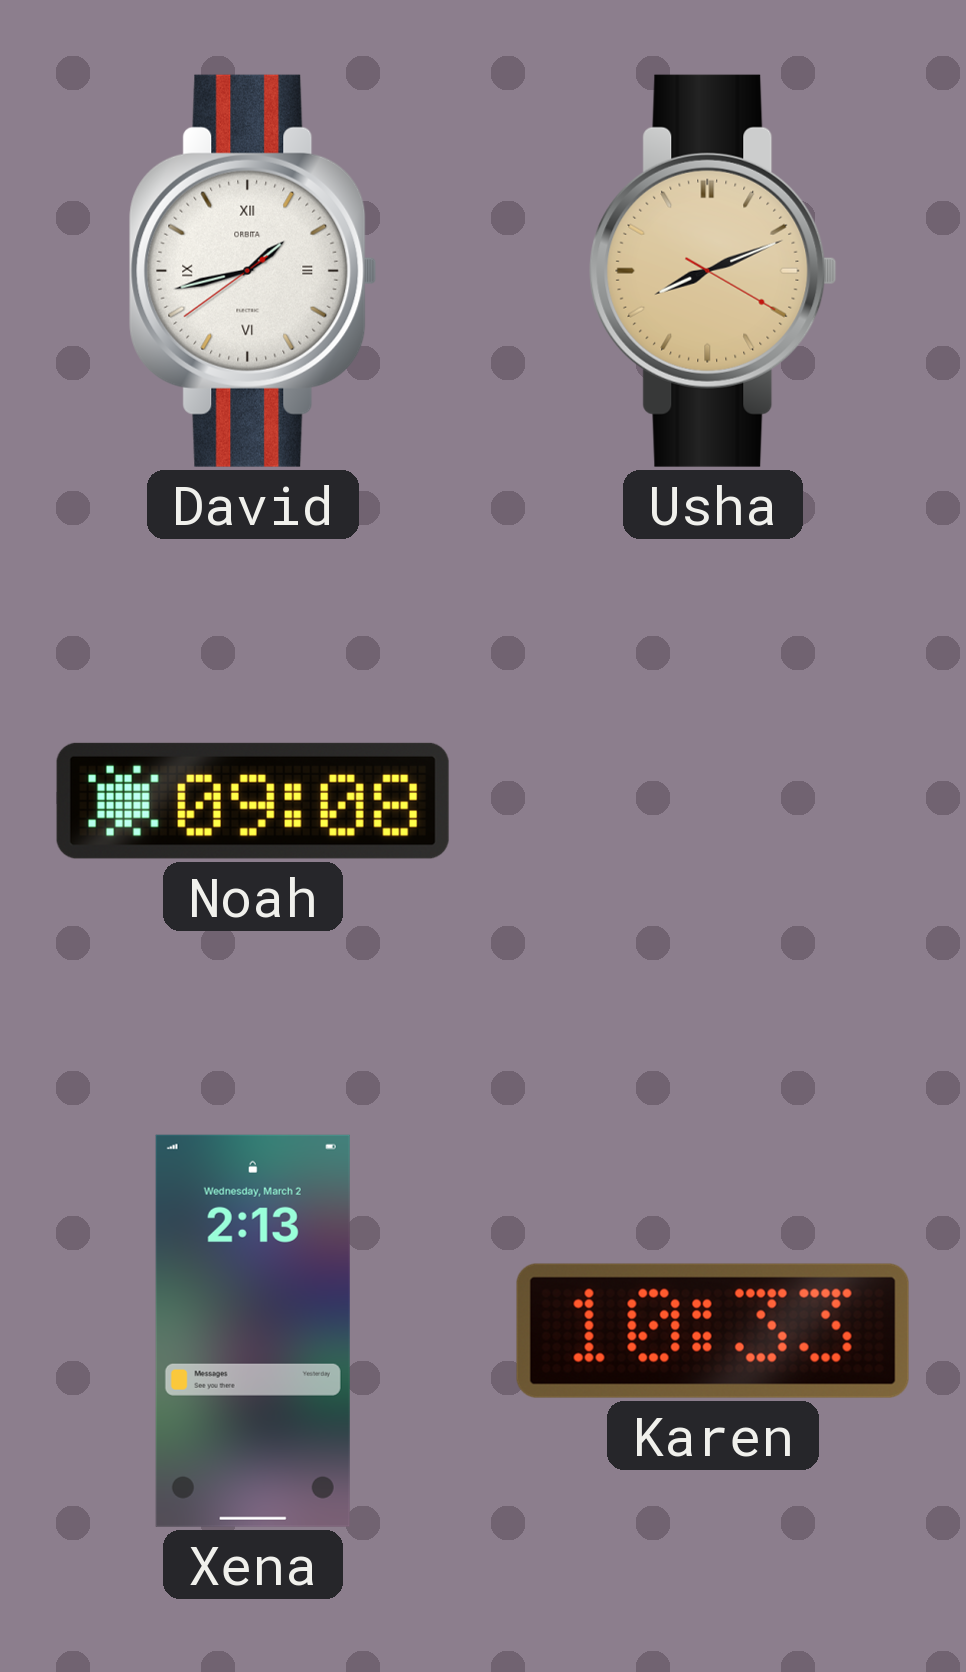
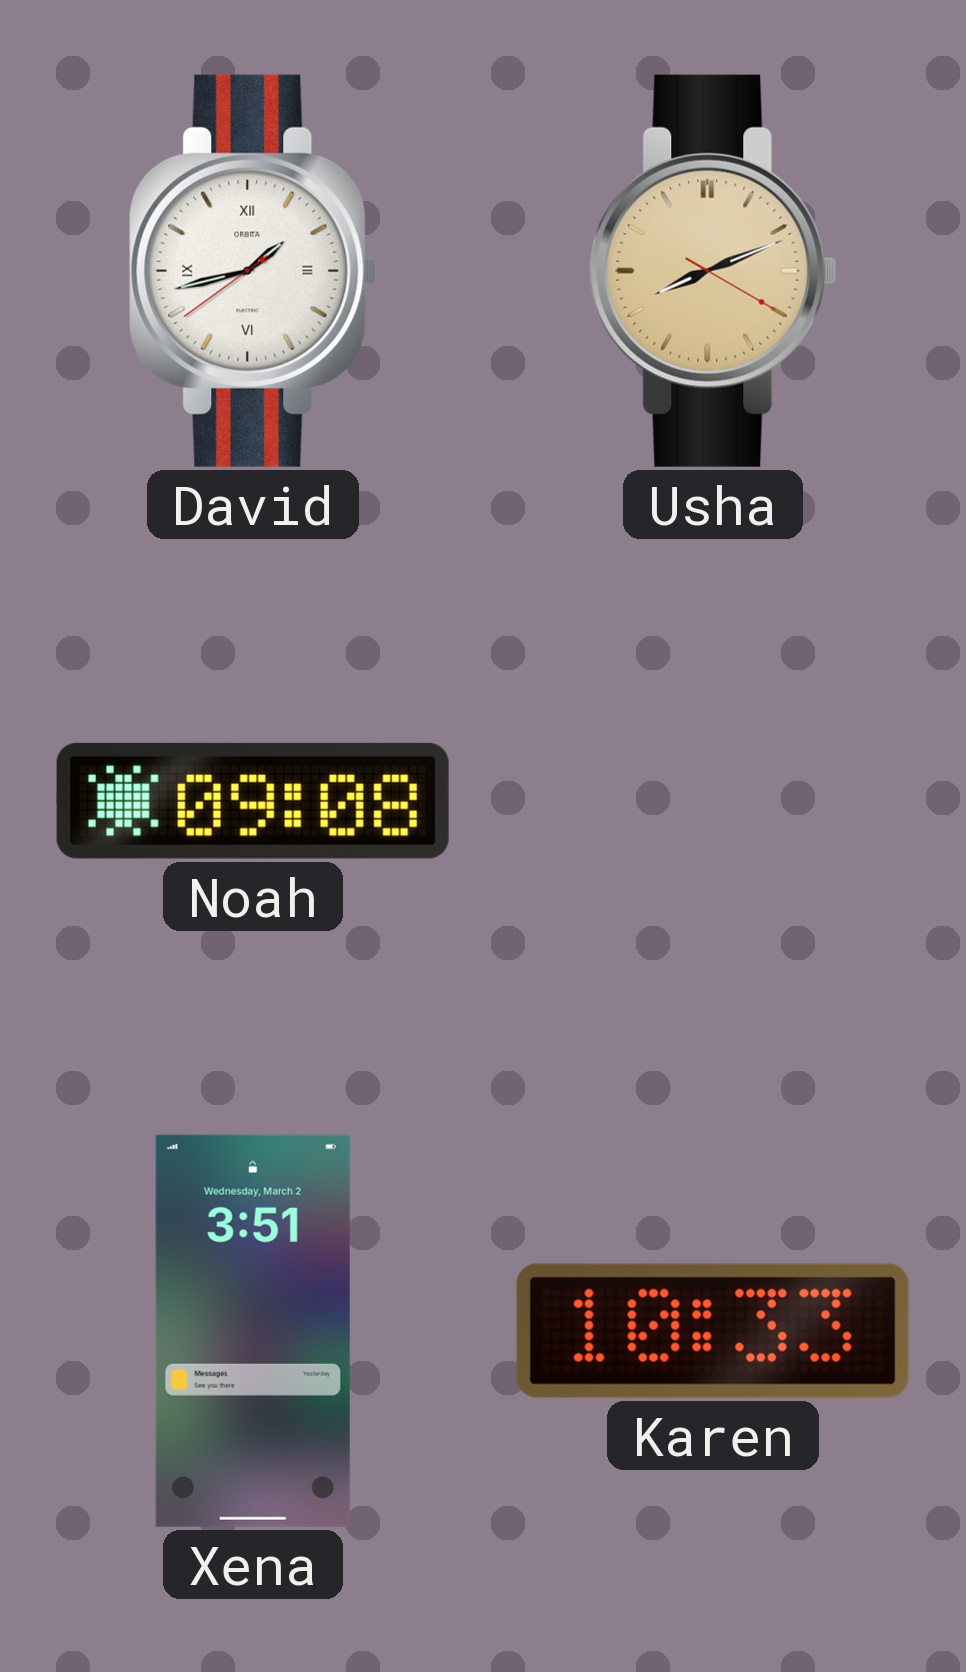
Xena: 2:13 -> 3:51 (253, 1331)
